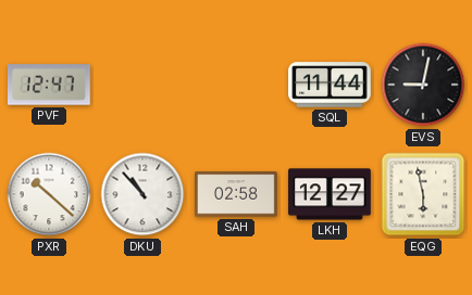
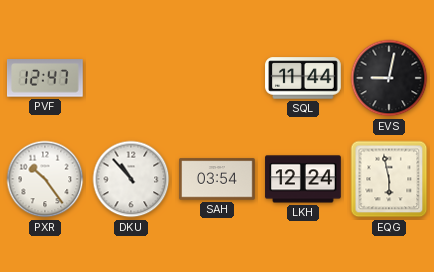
PXR: 10:22 -> 10:24 (45, 179)
SAH: 02:58 -> 03:54 (217, 179)
LKH: 12:27 -> 12:24 (303, 179)
